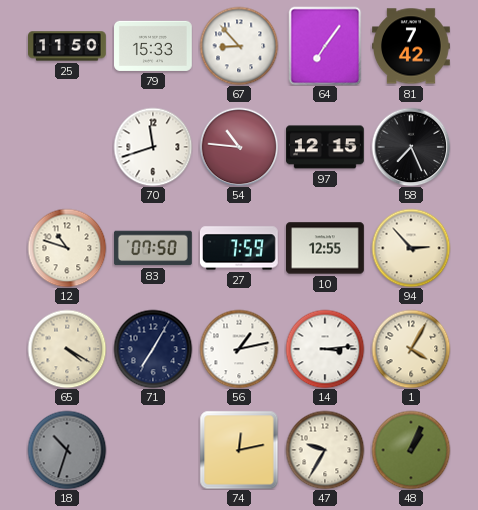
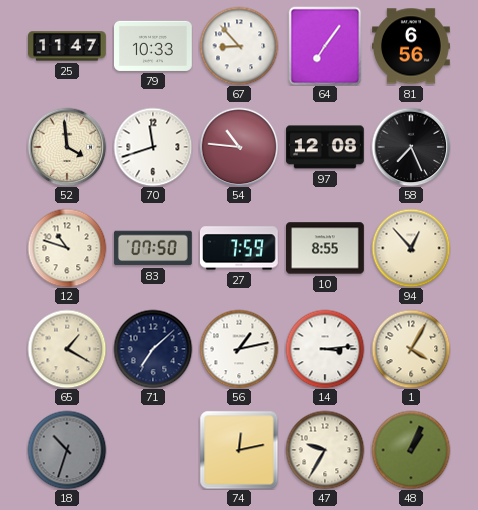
25: 11:50 -> 11:47 (68, 46)
79: 15:33 -> 10:33 (154, 46)
81: 7:42 -> 6:56 (412, 46)
52: none -> 3:59 (67, 147)
97: 12:15 -> 12:08 (326, 147)
10: 12:55 -> 8:55 (326, 248)
94: 2:53 -> 12:53 (411, 248)
65: 4:20 -> 1:20 (67, 349)
71: 7:05 -> 7:08 (153, 349)
